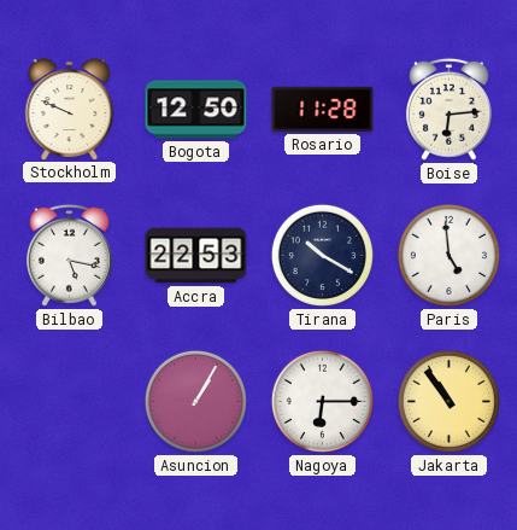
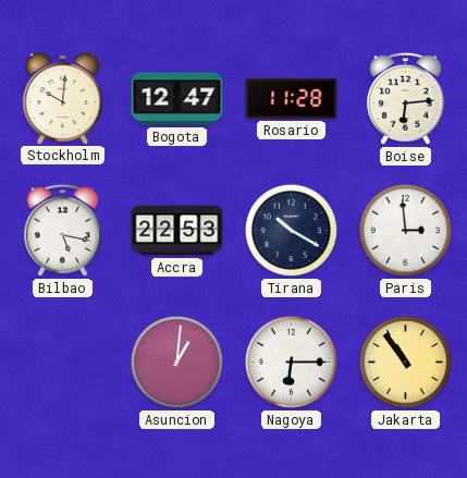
Stockholm: 9:49 -> 10:01 (63, 98)
Bogota: 12:50 -> 12:47 (177, 99)
Paris: 4:59 -> 2:59 (405, 230)
Asuncion: 1:05 -> 1:01 (176, 361)
